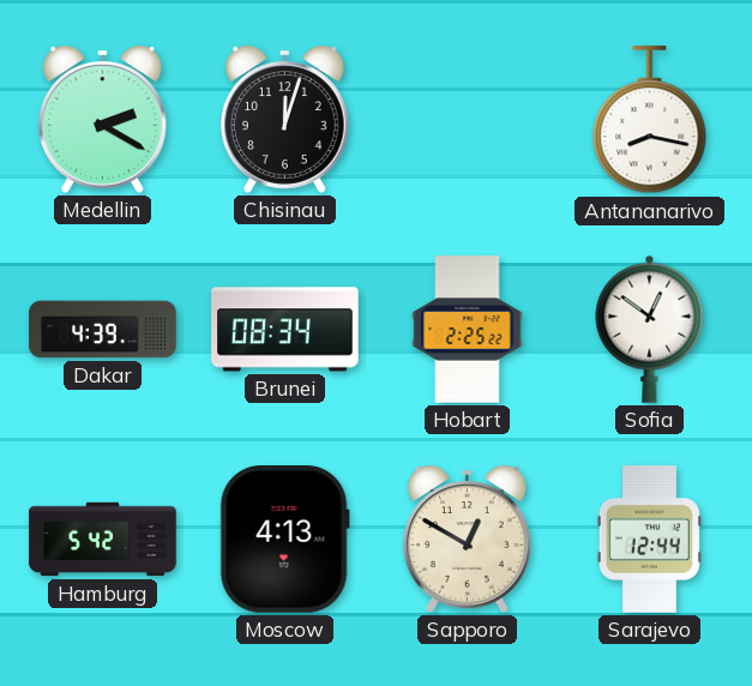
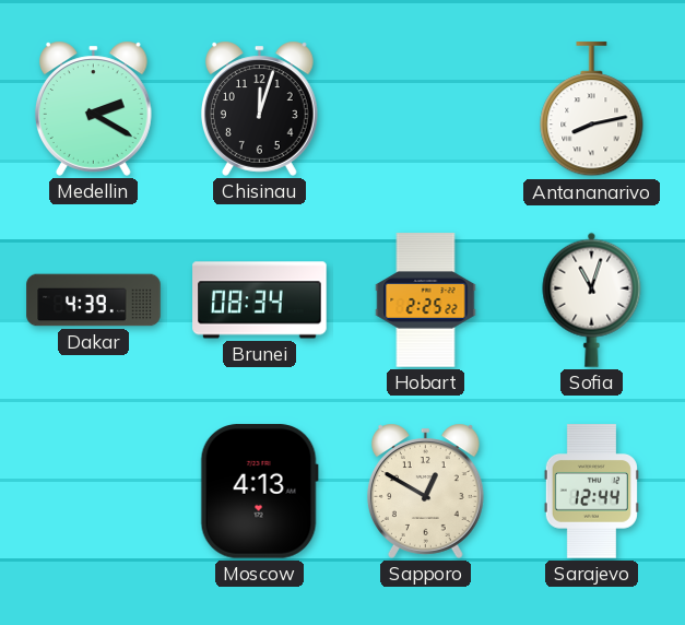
Antananarivo: 8:17 -> 8:13 (592, 109)
Sofia: 12:51 -> 11:03 (592, 299)
Hamburg: 5:42 -> none (103, 540)
